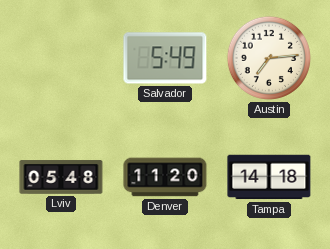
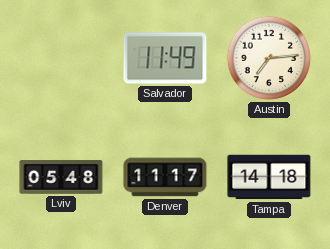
Salvador: 5:49 -> 11:49 (165, 58)
Denver: 11:20 -> 11:17 (165, 177)
